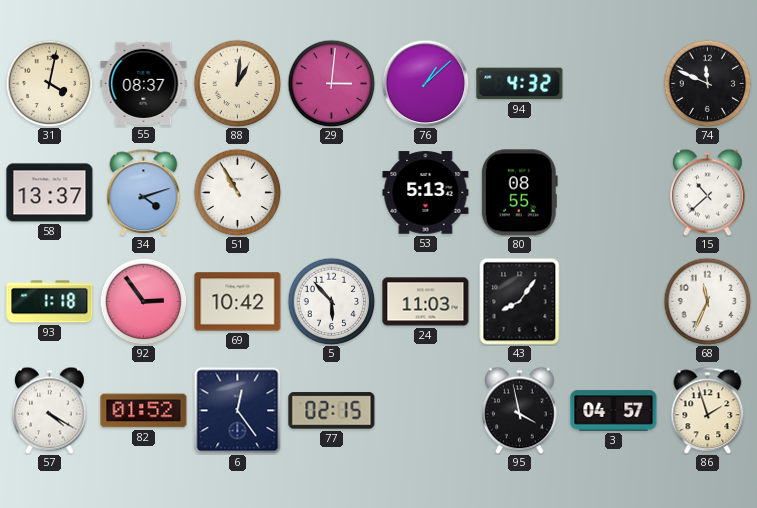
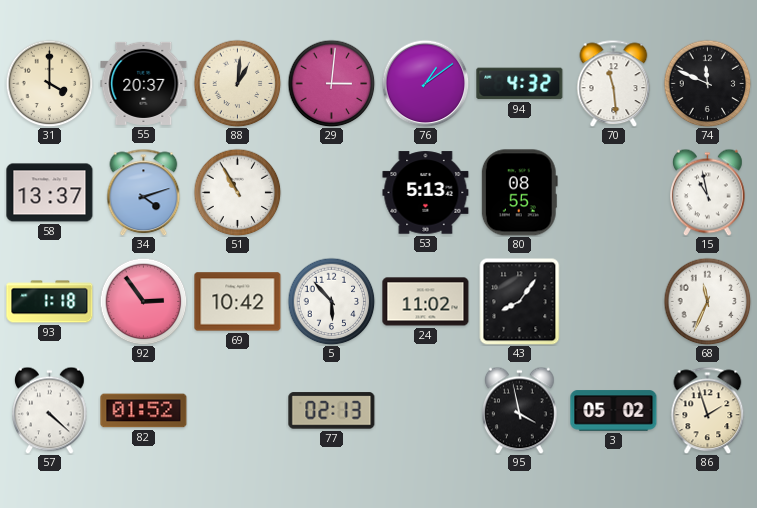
31: 4:02 -> 4:00 (49, 83)
55: 08:37 -> 20:37 (144, 83)
76: 1:08 -> 1:09 (425, 83)
70: none -> 11:29 (614, 83)
15: 10:38 -> 10:58 (708, 192)
24: 11:03 -> 11:02 (426, 302)
57: 4:20 -> 4:22 (50, 410)
6: 12:24 -> none (237, 410)
77: 02:15 -> 02:13 (332, 411)
3: 04:57 -> 05:02 (614, 411)
